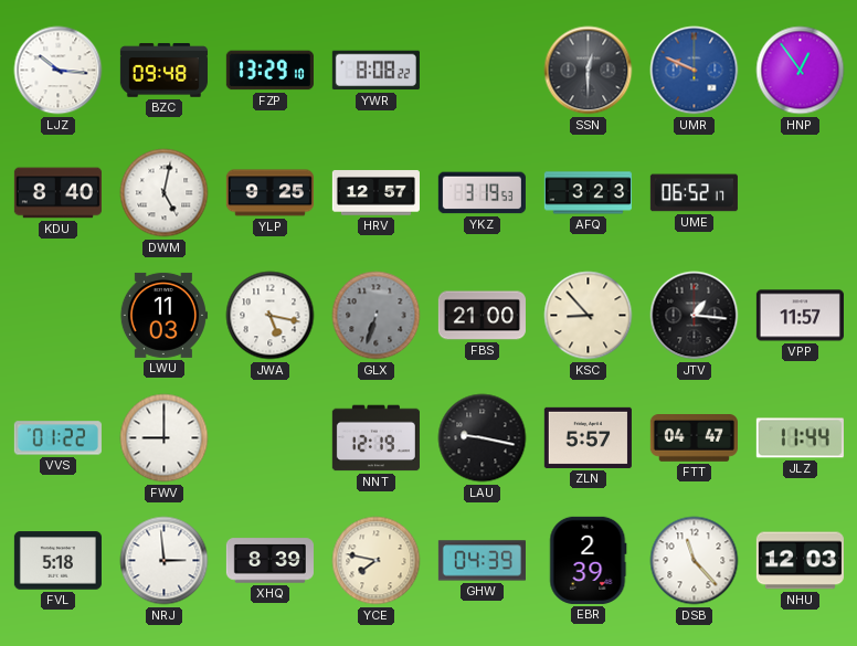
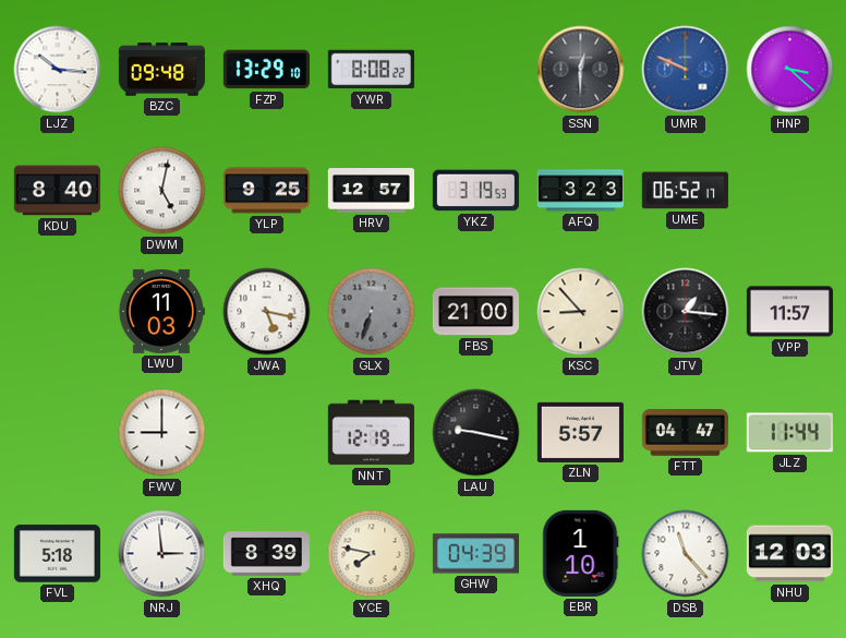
HNP: 12:54 -> 3:22 (790, 70)
VVS: 01:22 -> none (57, 438)
EBR: 2:39 -> 1:10 (581, 553)
